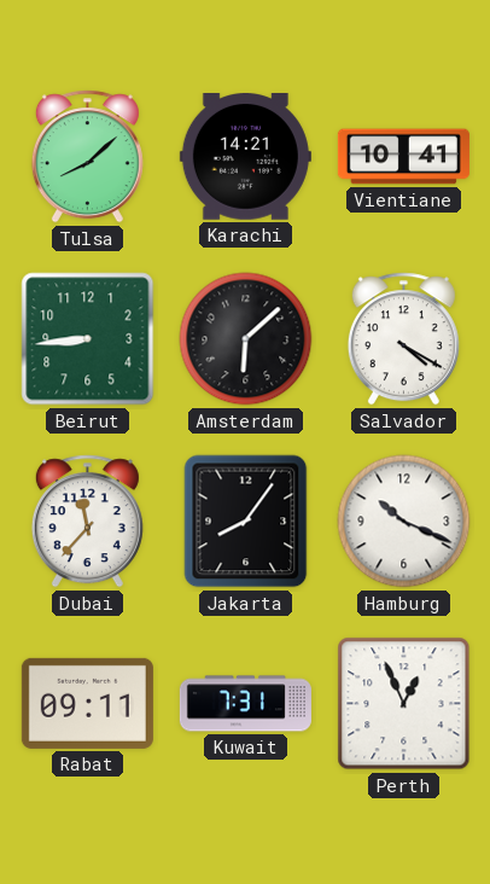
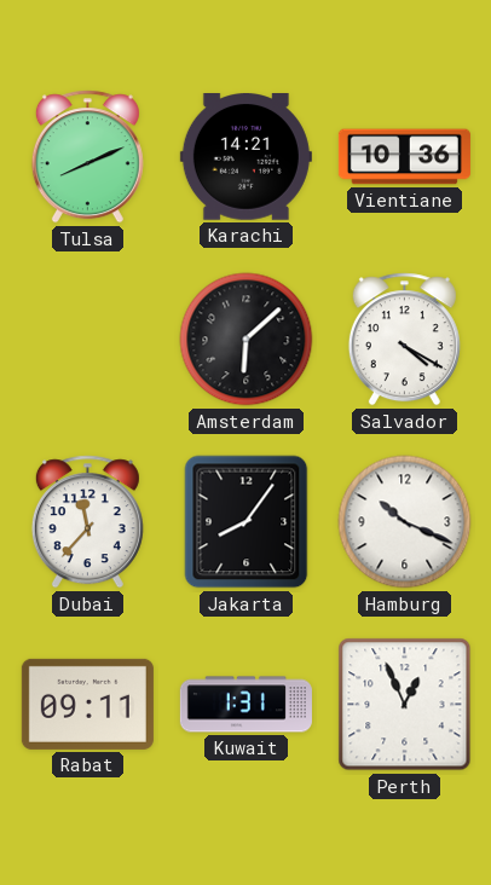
Tulsa: 8:08 -> 8:11 (87, 157)
Vientiane: 10:41 -> 10:36 (404, 157)
Beirut: 8:44 -> none (88, 339)
Kuwait: 7:31 -> 1:31 (245, 705)
